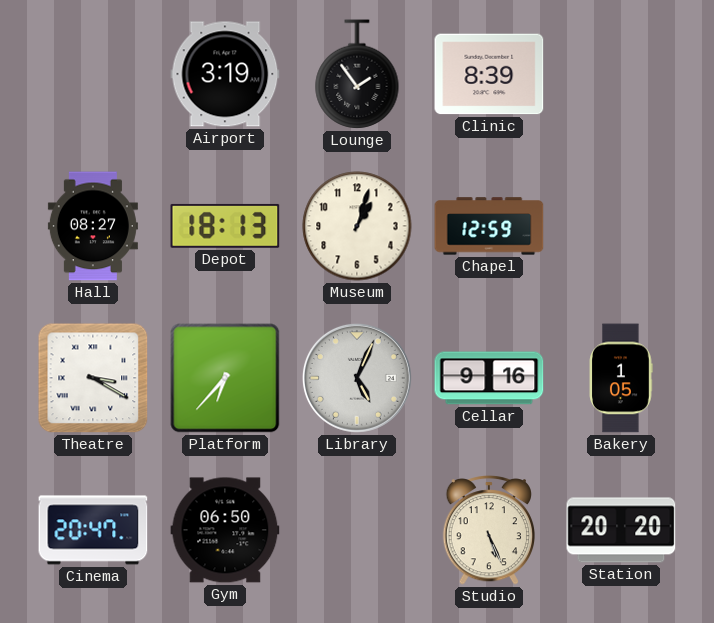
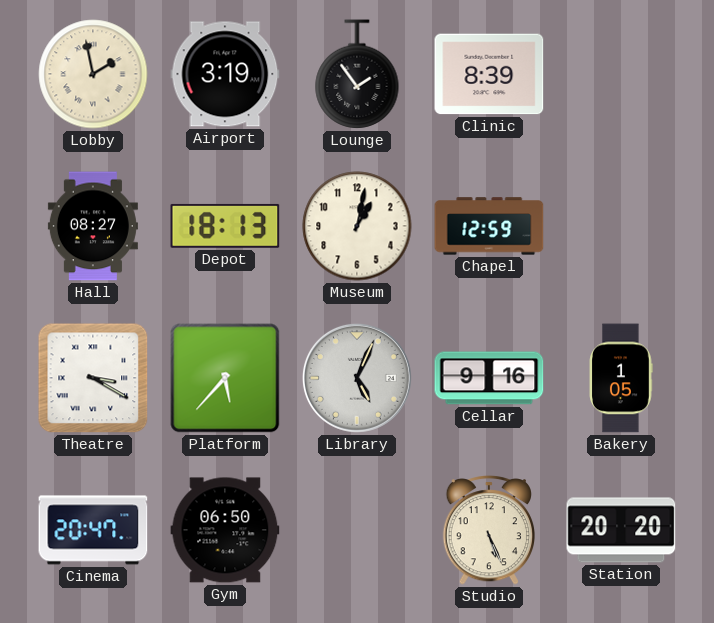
Lobby: none -> 1:58 (93, 74)
Museum: 1:03 -> 1:02 (357, 226)
Platform: 6:37 -> 5:37 (225, 378)
